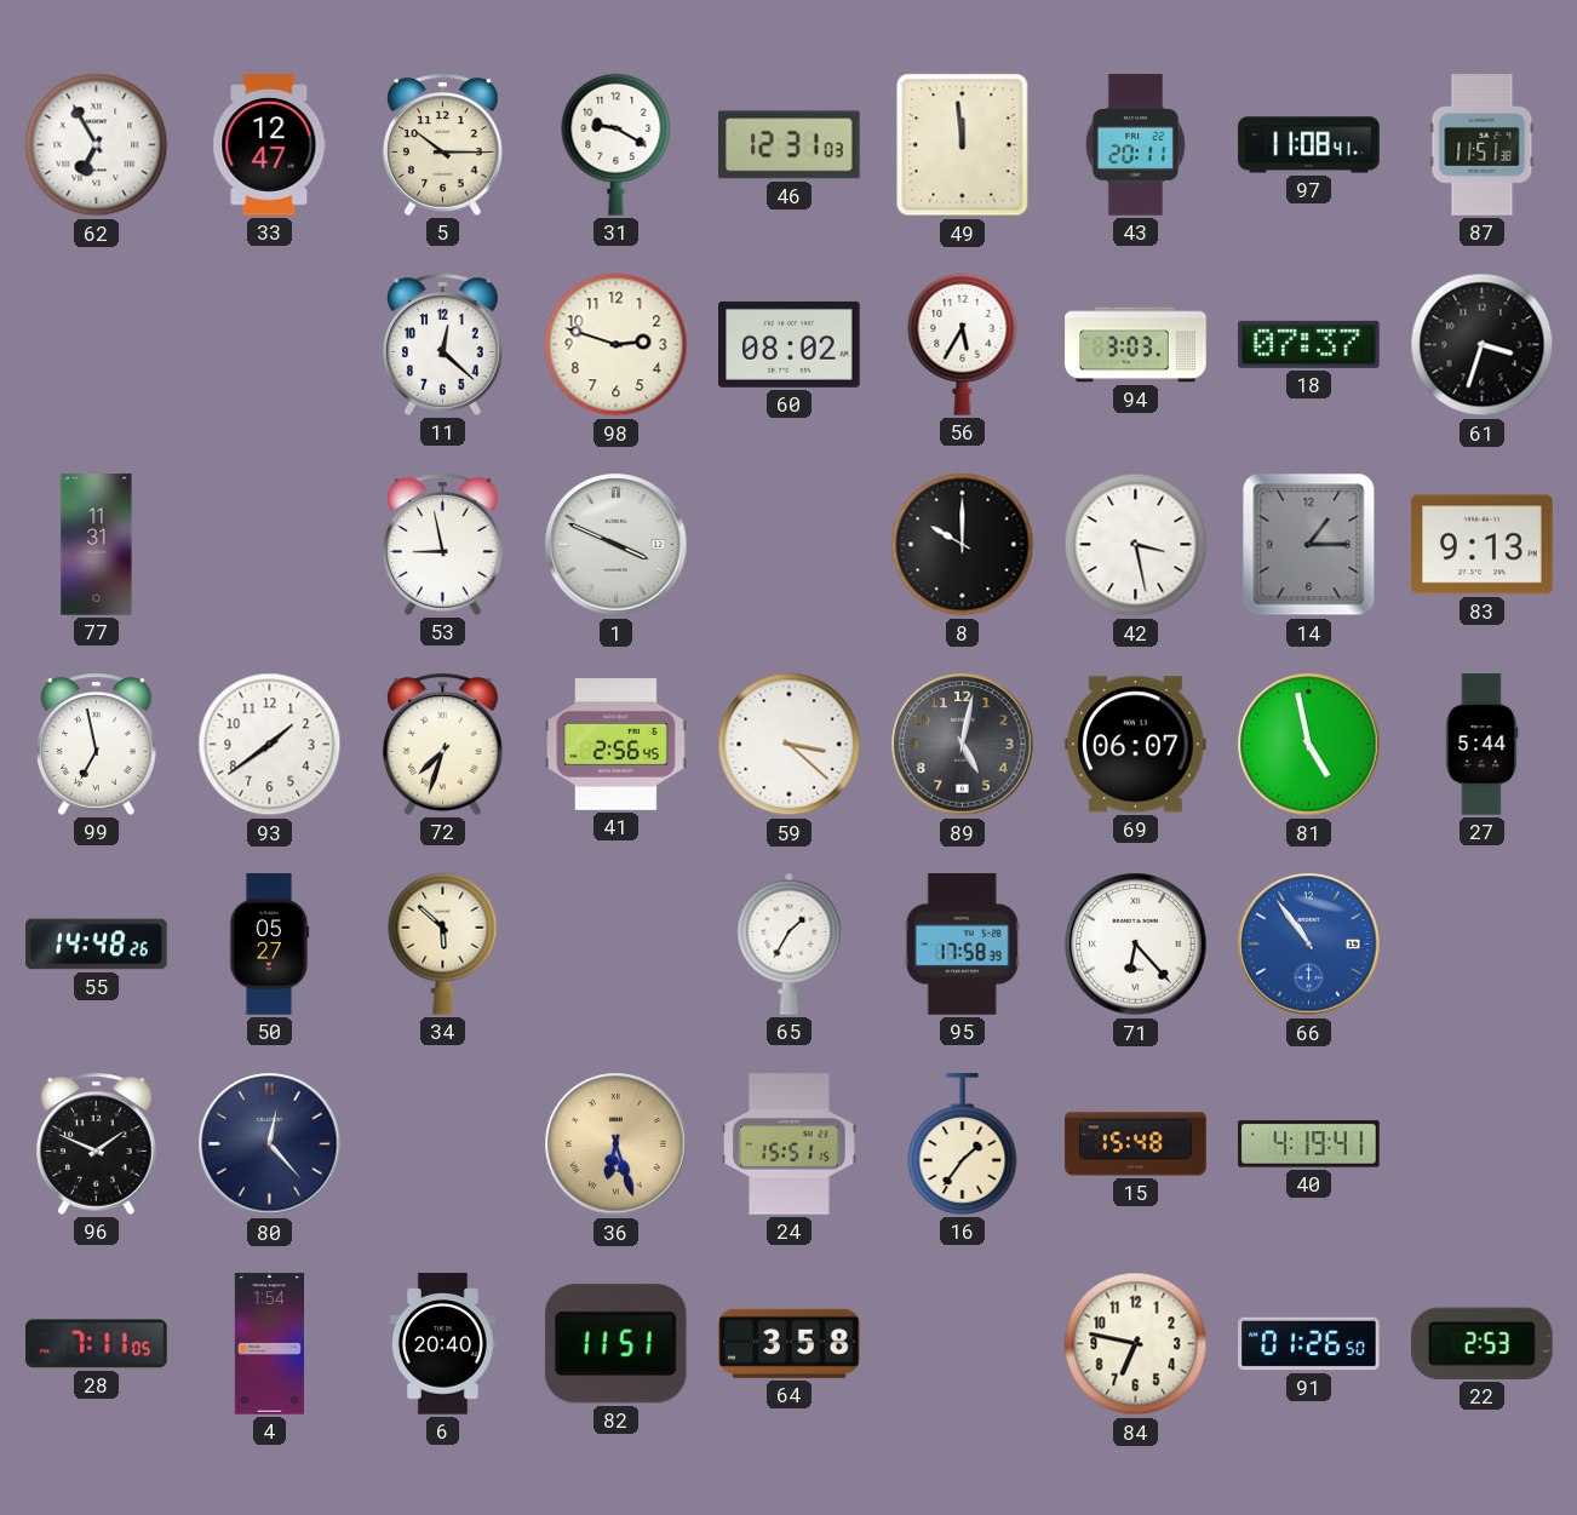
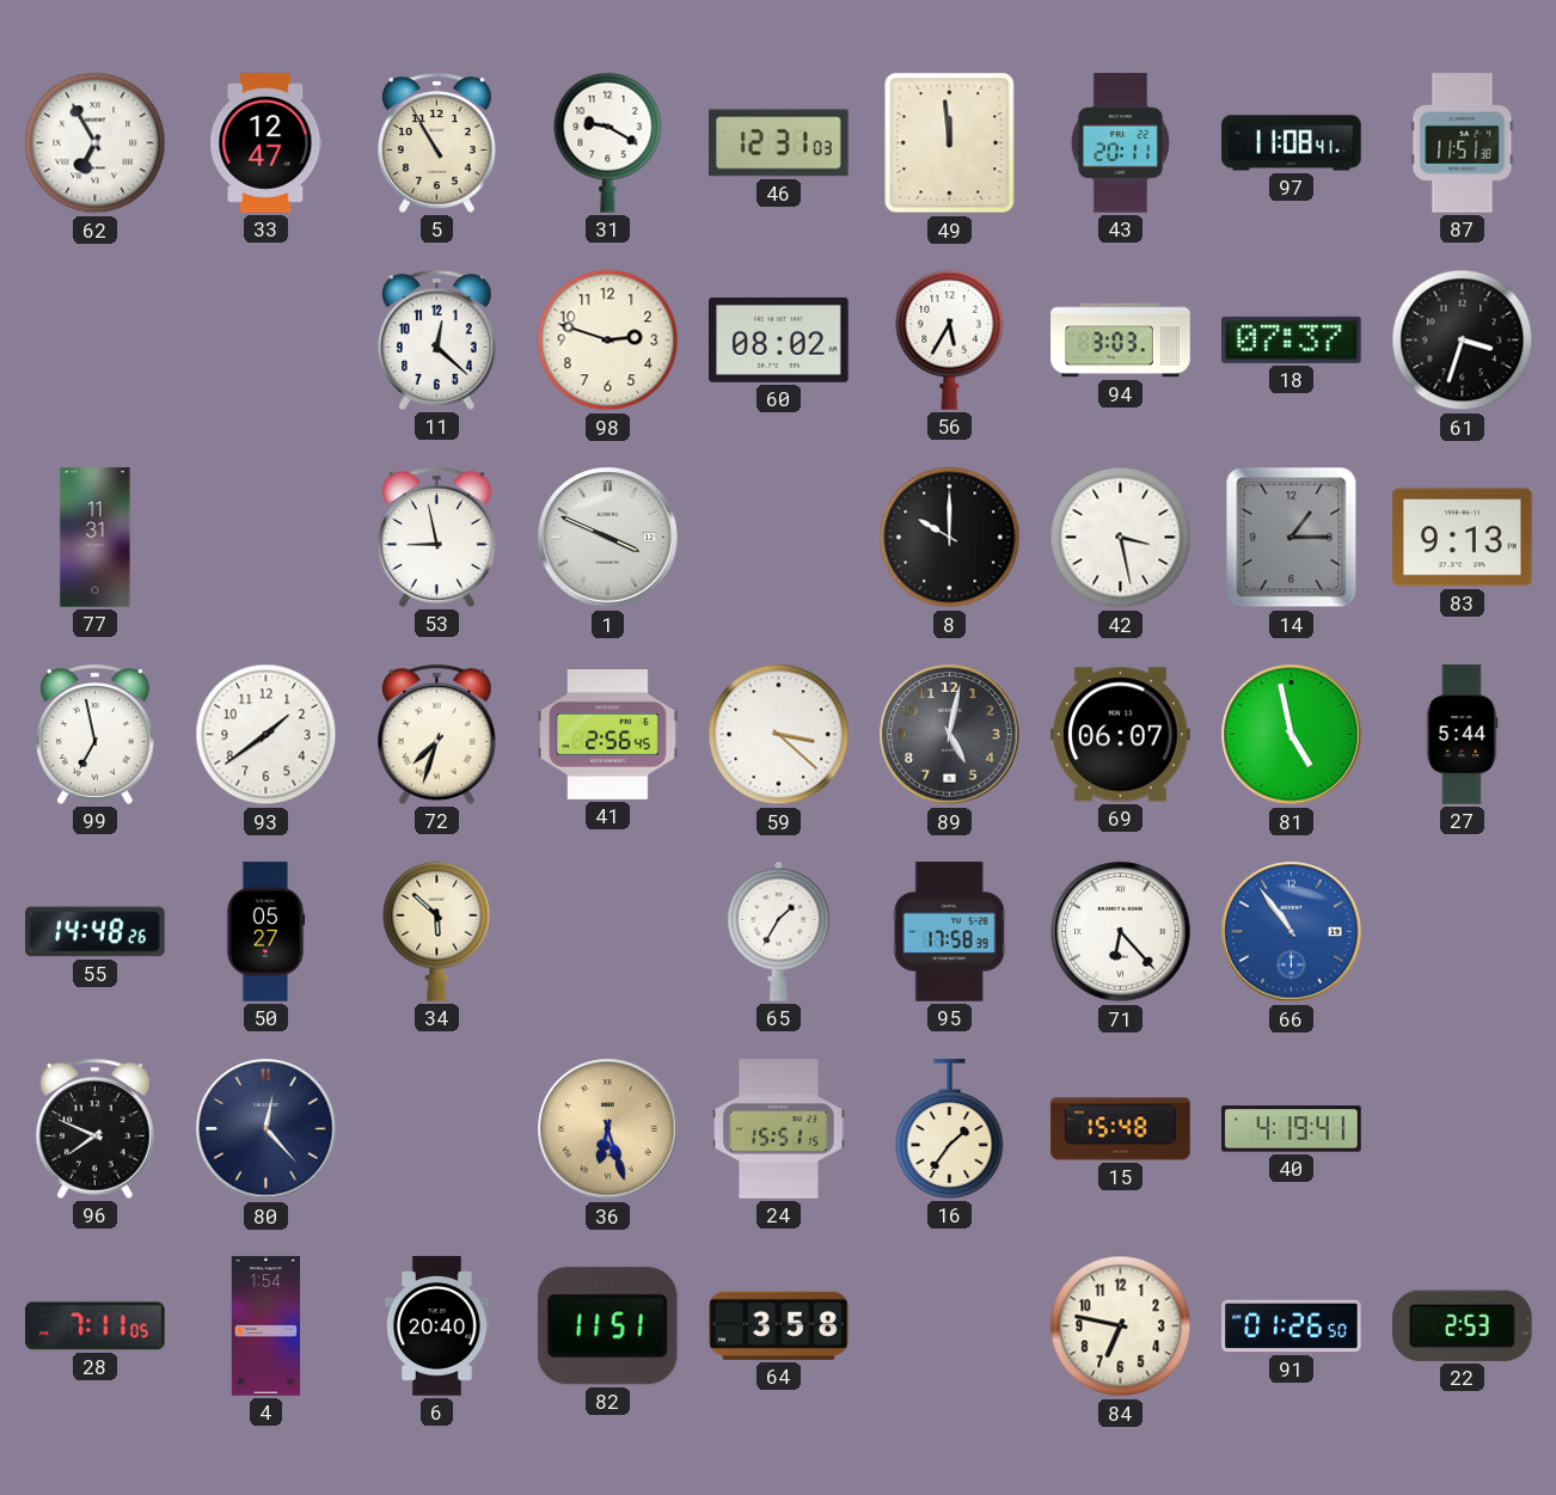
5: 10:15 -> 10:55 (437, 142)
96: 1:49 -> 7:49 (96, 1128)
